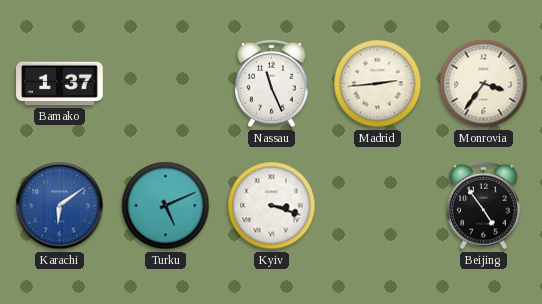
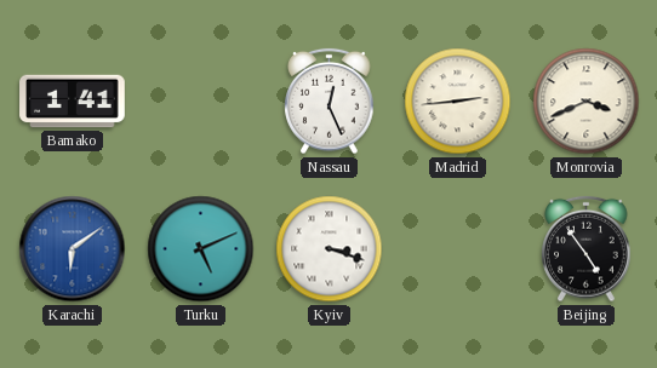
Bamako: 1:37 -> 1:41 (73, 102)
Nassau: 11:26 -> 12:26 (330, 102)
Monrovia: 3:36 -> 3:41 (587, 102)
